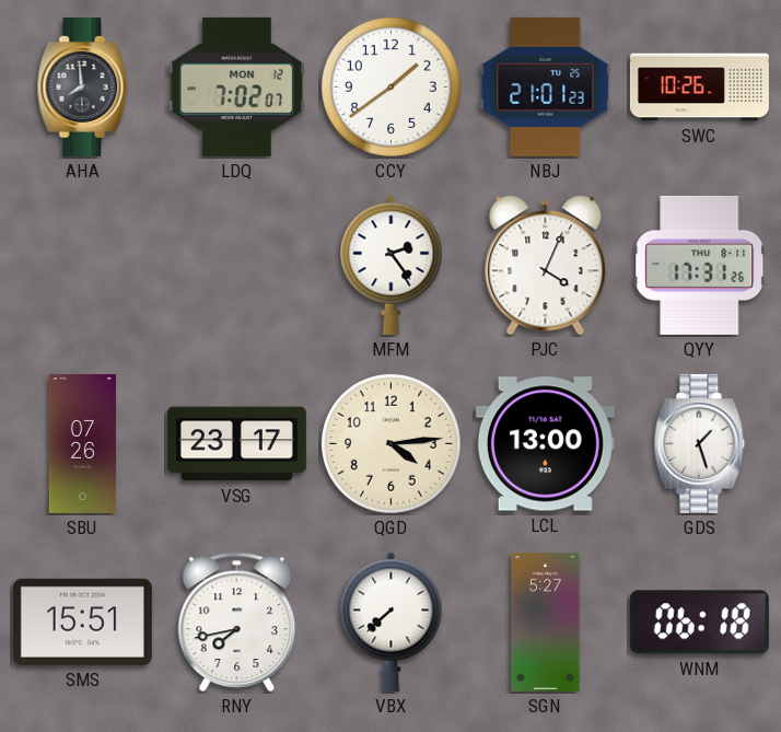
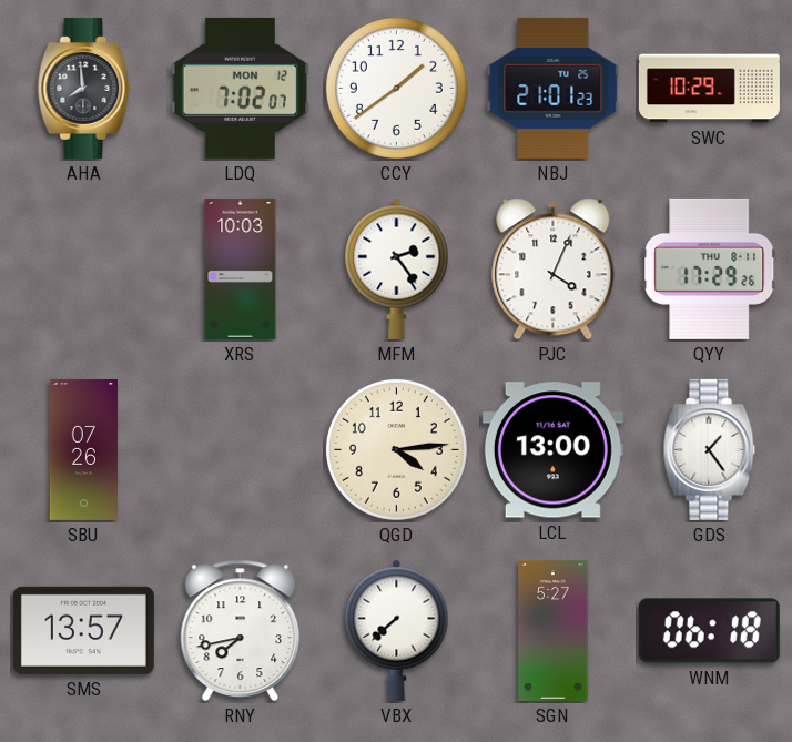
SWC: 10:26 -> 10:29 (709, 89)
XRS: none -> 10:03 (241, 268)
QYY: 17:31 -> 17:29 (710, 268)
VSG: 23:17 -> none (236, 444)
GDS: 1:27 -> 1:24 (710, 449)
SMS: 15:51 -> 13:57 (83, 630)
